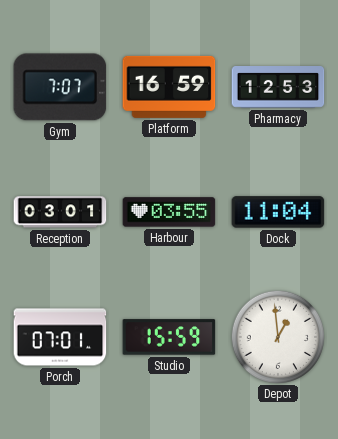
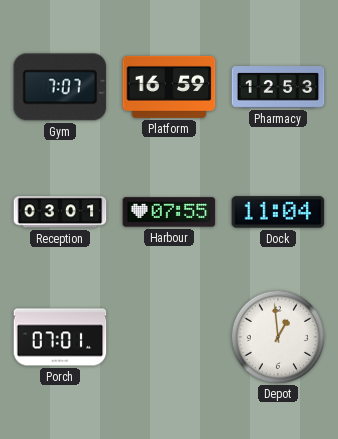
Harbour: 03:55 -> 07:55 (169, 212)
Studio: 15:59 -> none (169, 337)
